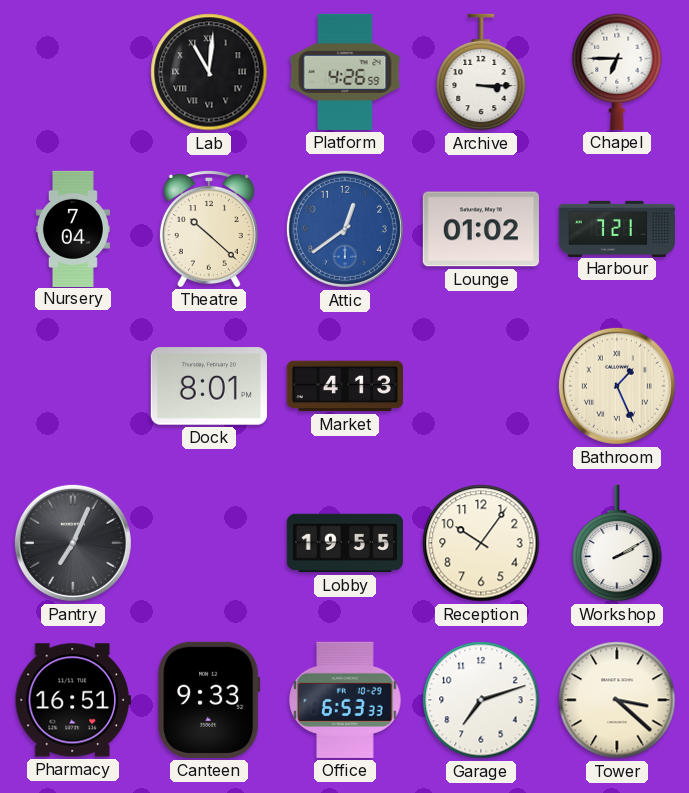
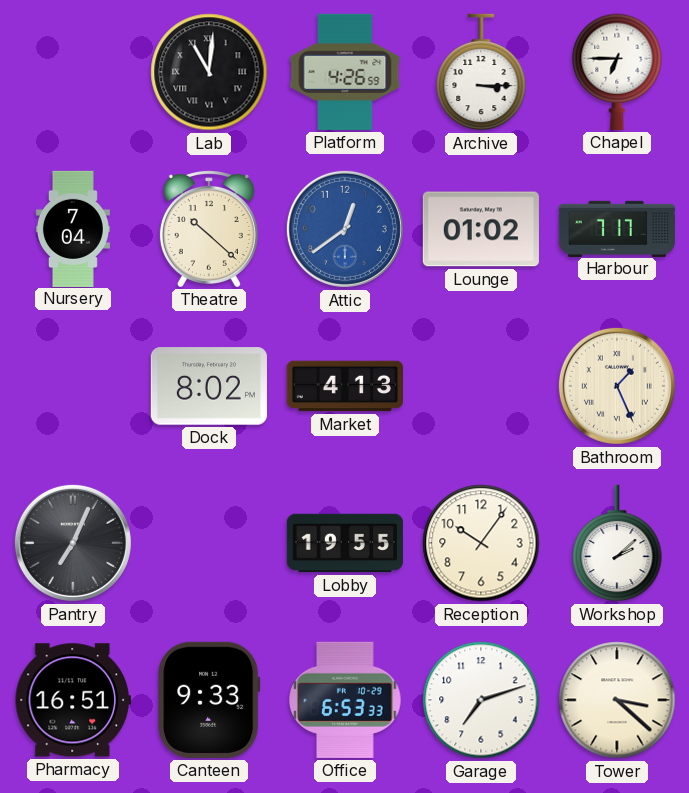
Harbour: 7:21 -> 7:17 (616, 228)
Dock: 8:01 -> 8:02 (209, 386)
Workshop: 2:10 -> 2:08 (617, 543)
